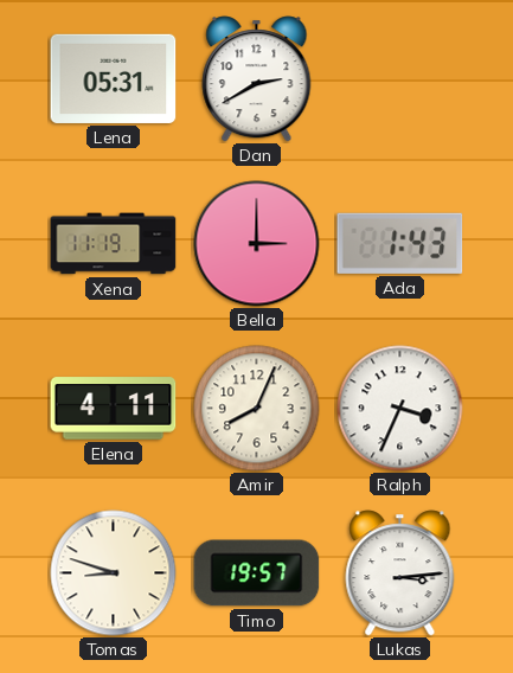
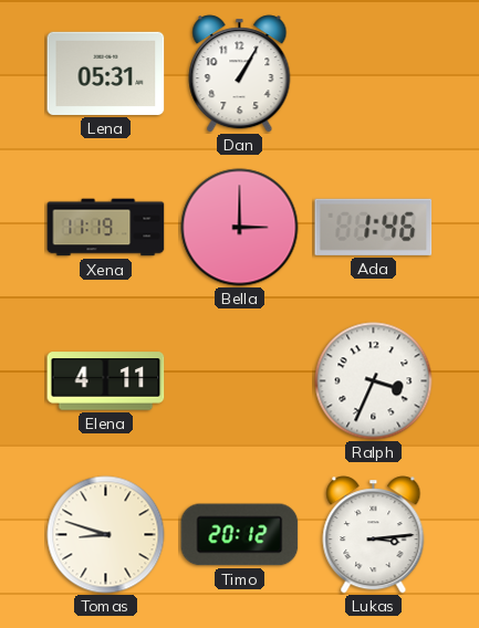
Dan: 2:40 -> 1:05 (240, 74)
Ada: 1:43 -> 1:46 (374, 227)
Amir: 8:04 -> none (257, 409)
Timo: 19:57 -> 20:12 (240, 535)
